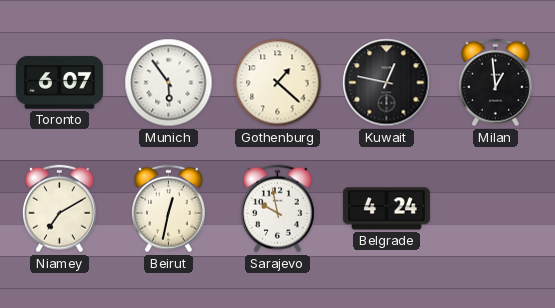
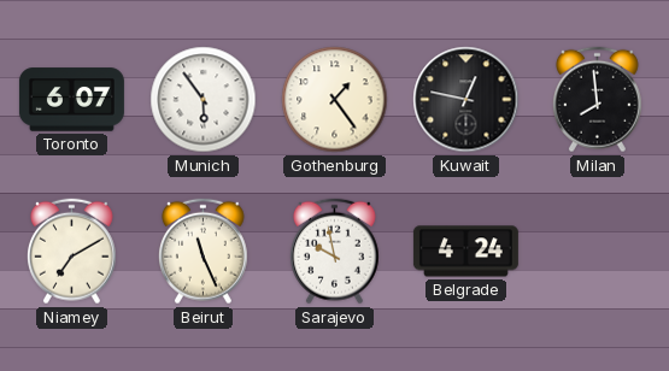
Gothenburg: 1:22 -> 1:24 (335, 100)
Milan: 12:59 -> 7:59 (597, 100)
Beirut: 12:32 -> 11:26 (203, 252)
